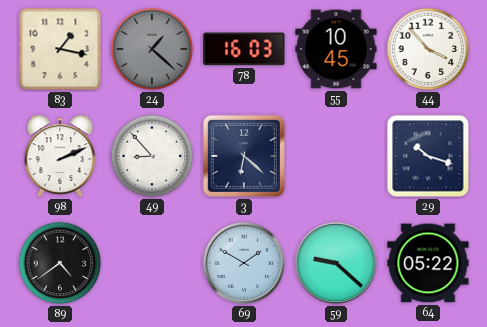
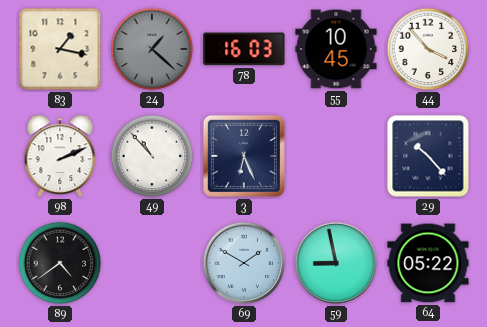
49: 8:53 -> 10:53 (152, 156)
3: 6:22 -> 6:26 (244, 156)
29: 10:18 -> 10:23 (428, 156)
59: 9:22 -> 8:58 (336, 263)
